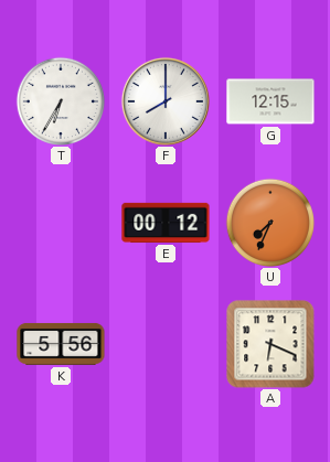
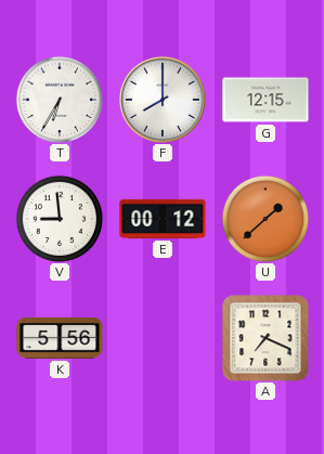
V: none -> 8:59 (59, 218)
U: 7:34 -> 1:38 (264, 218)
A: 6:19 -> 7:19 (265, 338)
